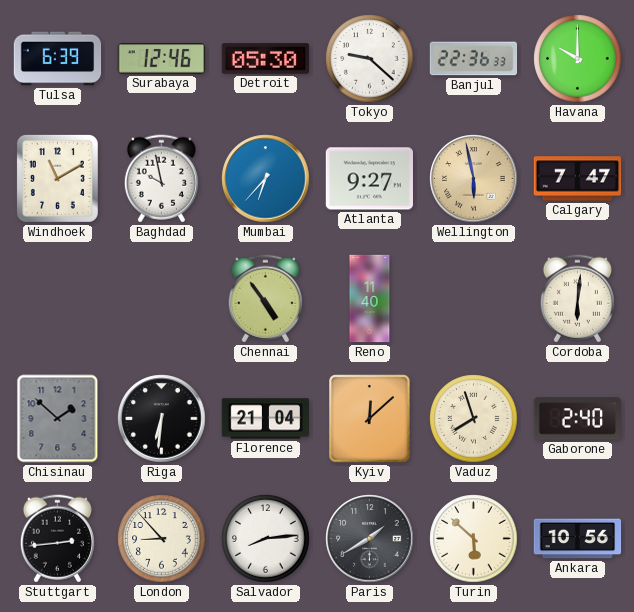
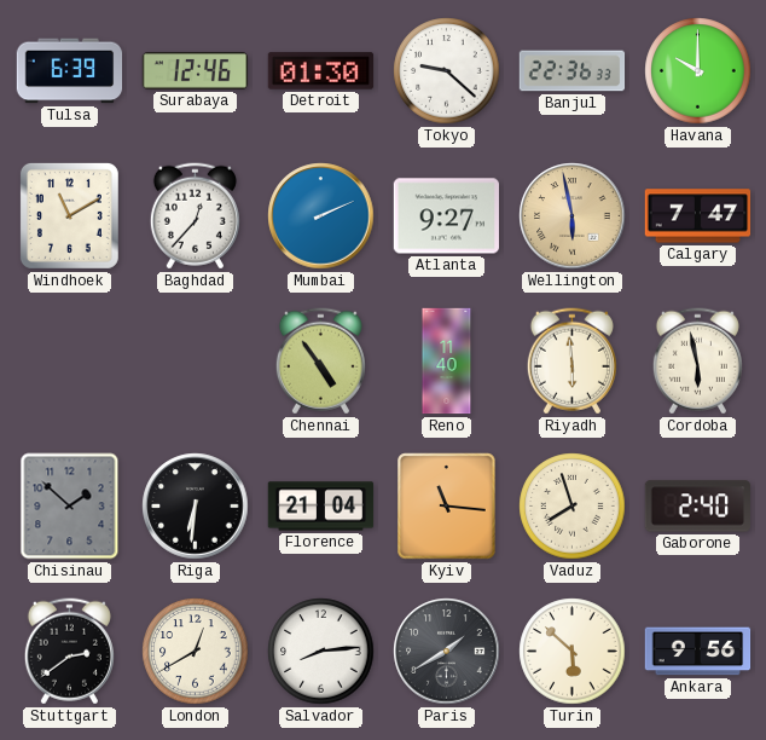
Detroit: 05:30 -> 01:30 (321, 71)
Baghdad: 9:58 -> 12:37 (195, 216)
Mumbai: 6:37 -> 2:11 (321, 216)
Riyadh: none -> 5:59 (571, 362)
Cordoba: 6:01 -> 5:58 (697, 362)
Kyiv: 12:08 -> 11:16 (447, 507)
Stuttgart: 2:44 -> 2:39 (69, 652)
London: 8:53 -> 12:40 (196, 652)
Ankara: 10:56 -> 9:56 (698, 652)
